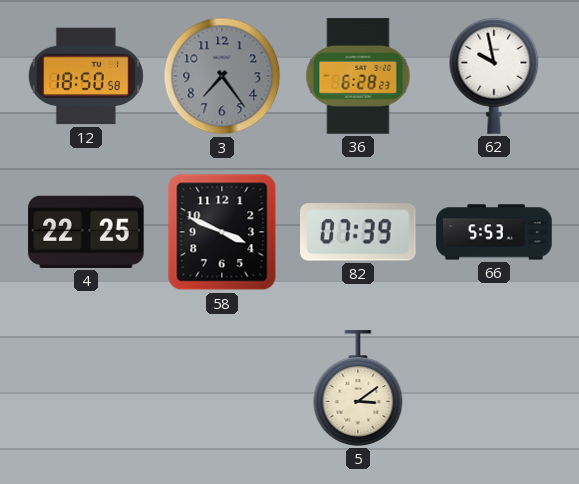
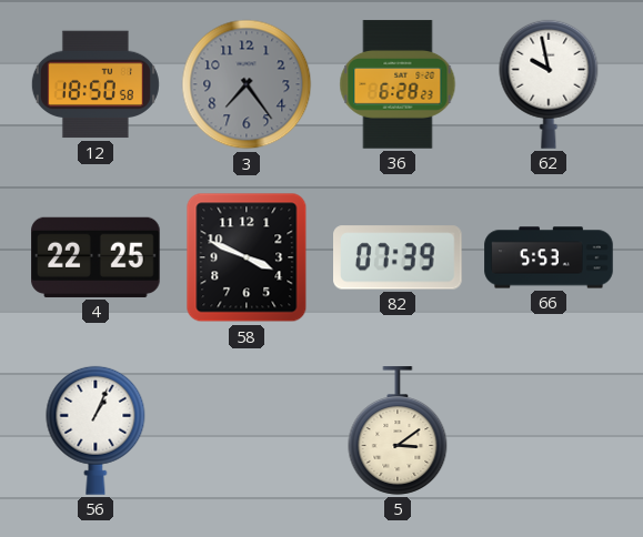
56: none -> 1:04 (96, 430)
